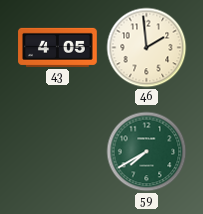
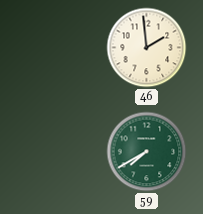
43: 4:05 -> none (58, 47)
